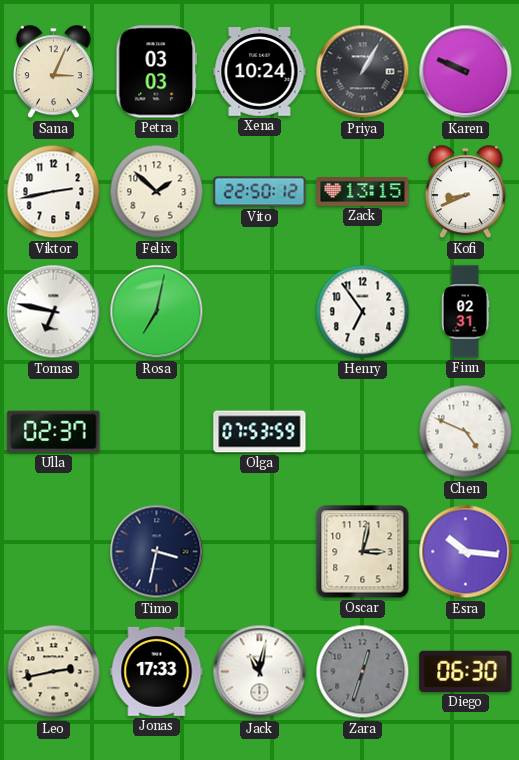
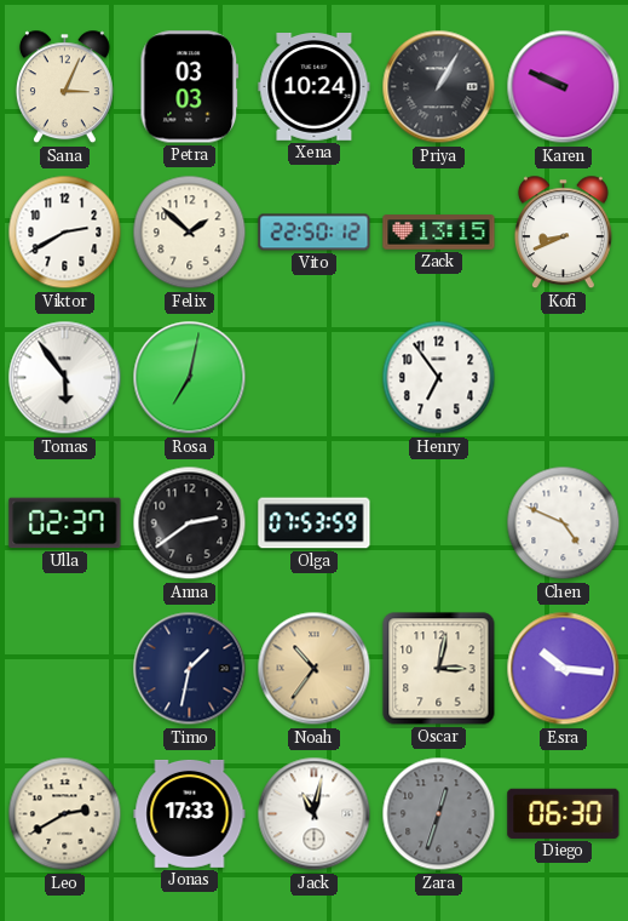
Viktor: 2:43 -> 2:40 (65, 233)
Tomas: 6:47 -> 5:54 (65, 378)
Finn: 02:31 -> none (465, 312)
Anna: none -> 2:39 (190, 524)
Timo: 3:32 -> 1:32 (190, 669)
Noah: none -> 10:36 (315, 669)
Leo: 2:43 -> 2:40 (65, 814)
